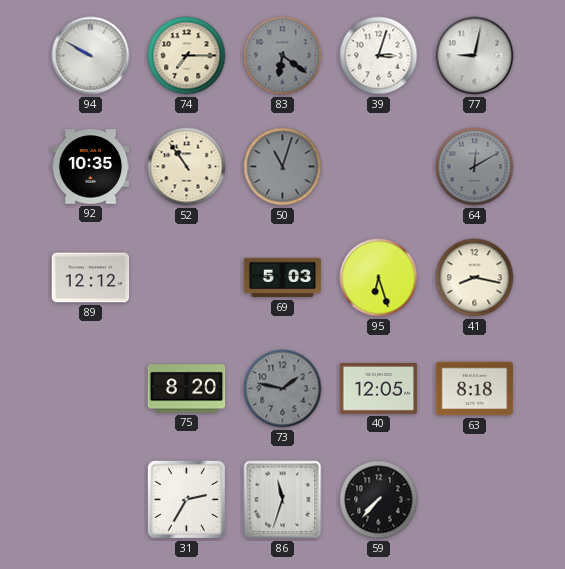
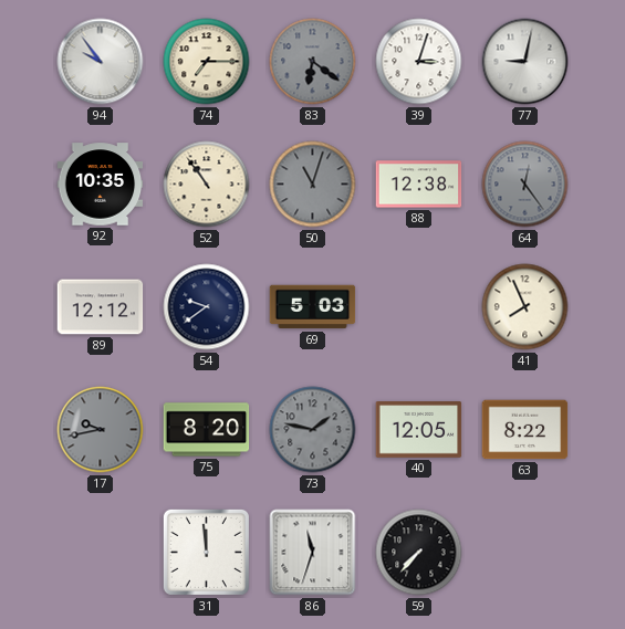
94: 9:50 -> 9:54 (101, 62)
88: none -> 12:38 (419, 185)
64: 12:10 -> 12:24 (525, 185)
54: none -> 9:39 (207, 307)
95: 6:27 -> none (379, 278)
41: 8:17 -> 7:56 (525, 307)
17: none -> 9:43 (101, 430)
63: 8:18 -> 8:22 (525, 430)
31: 2:35 -> 11:59 (206, 552)
